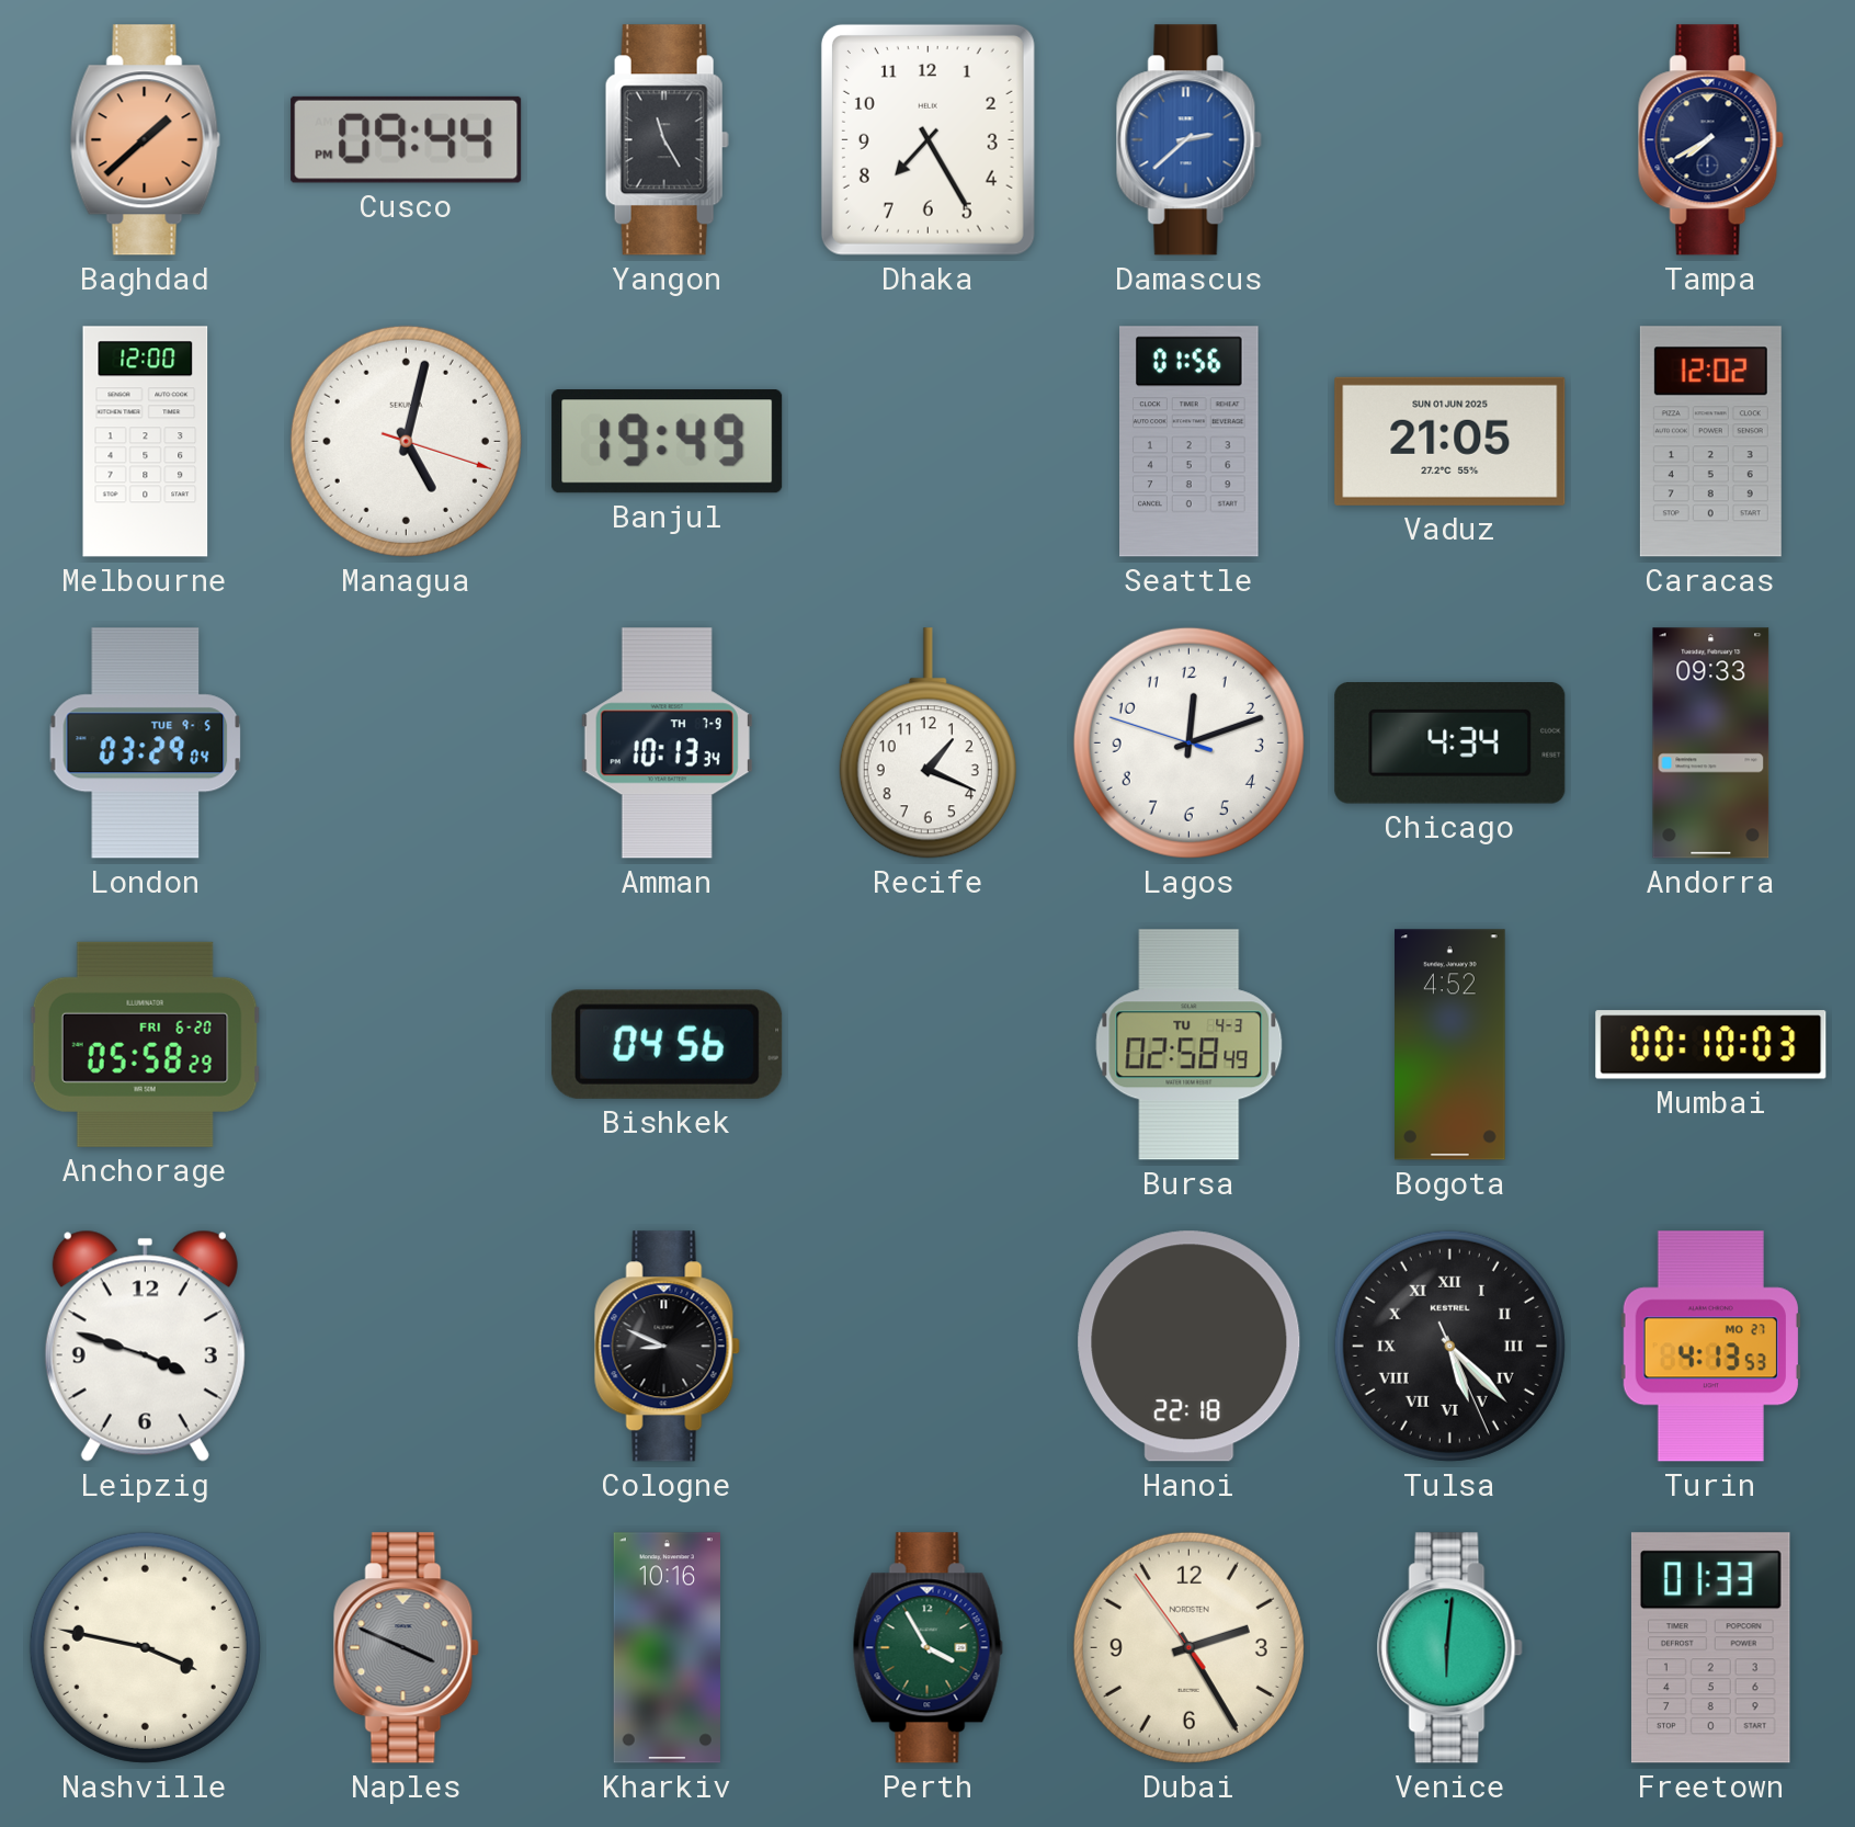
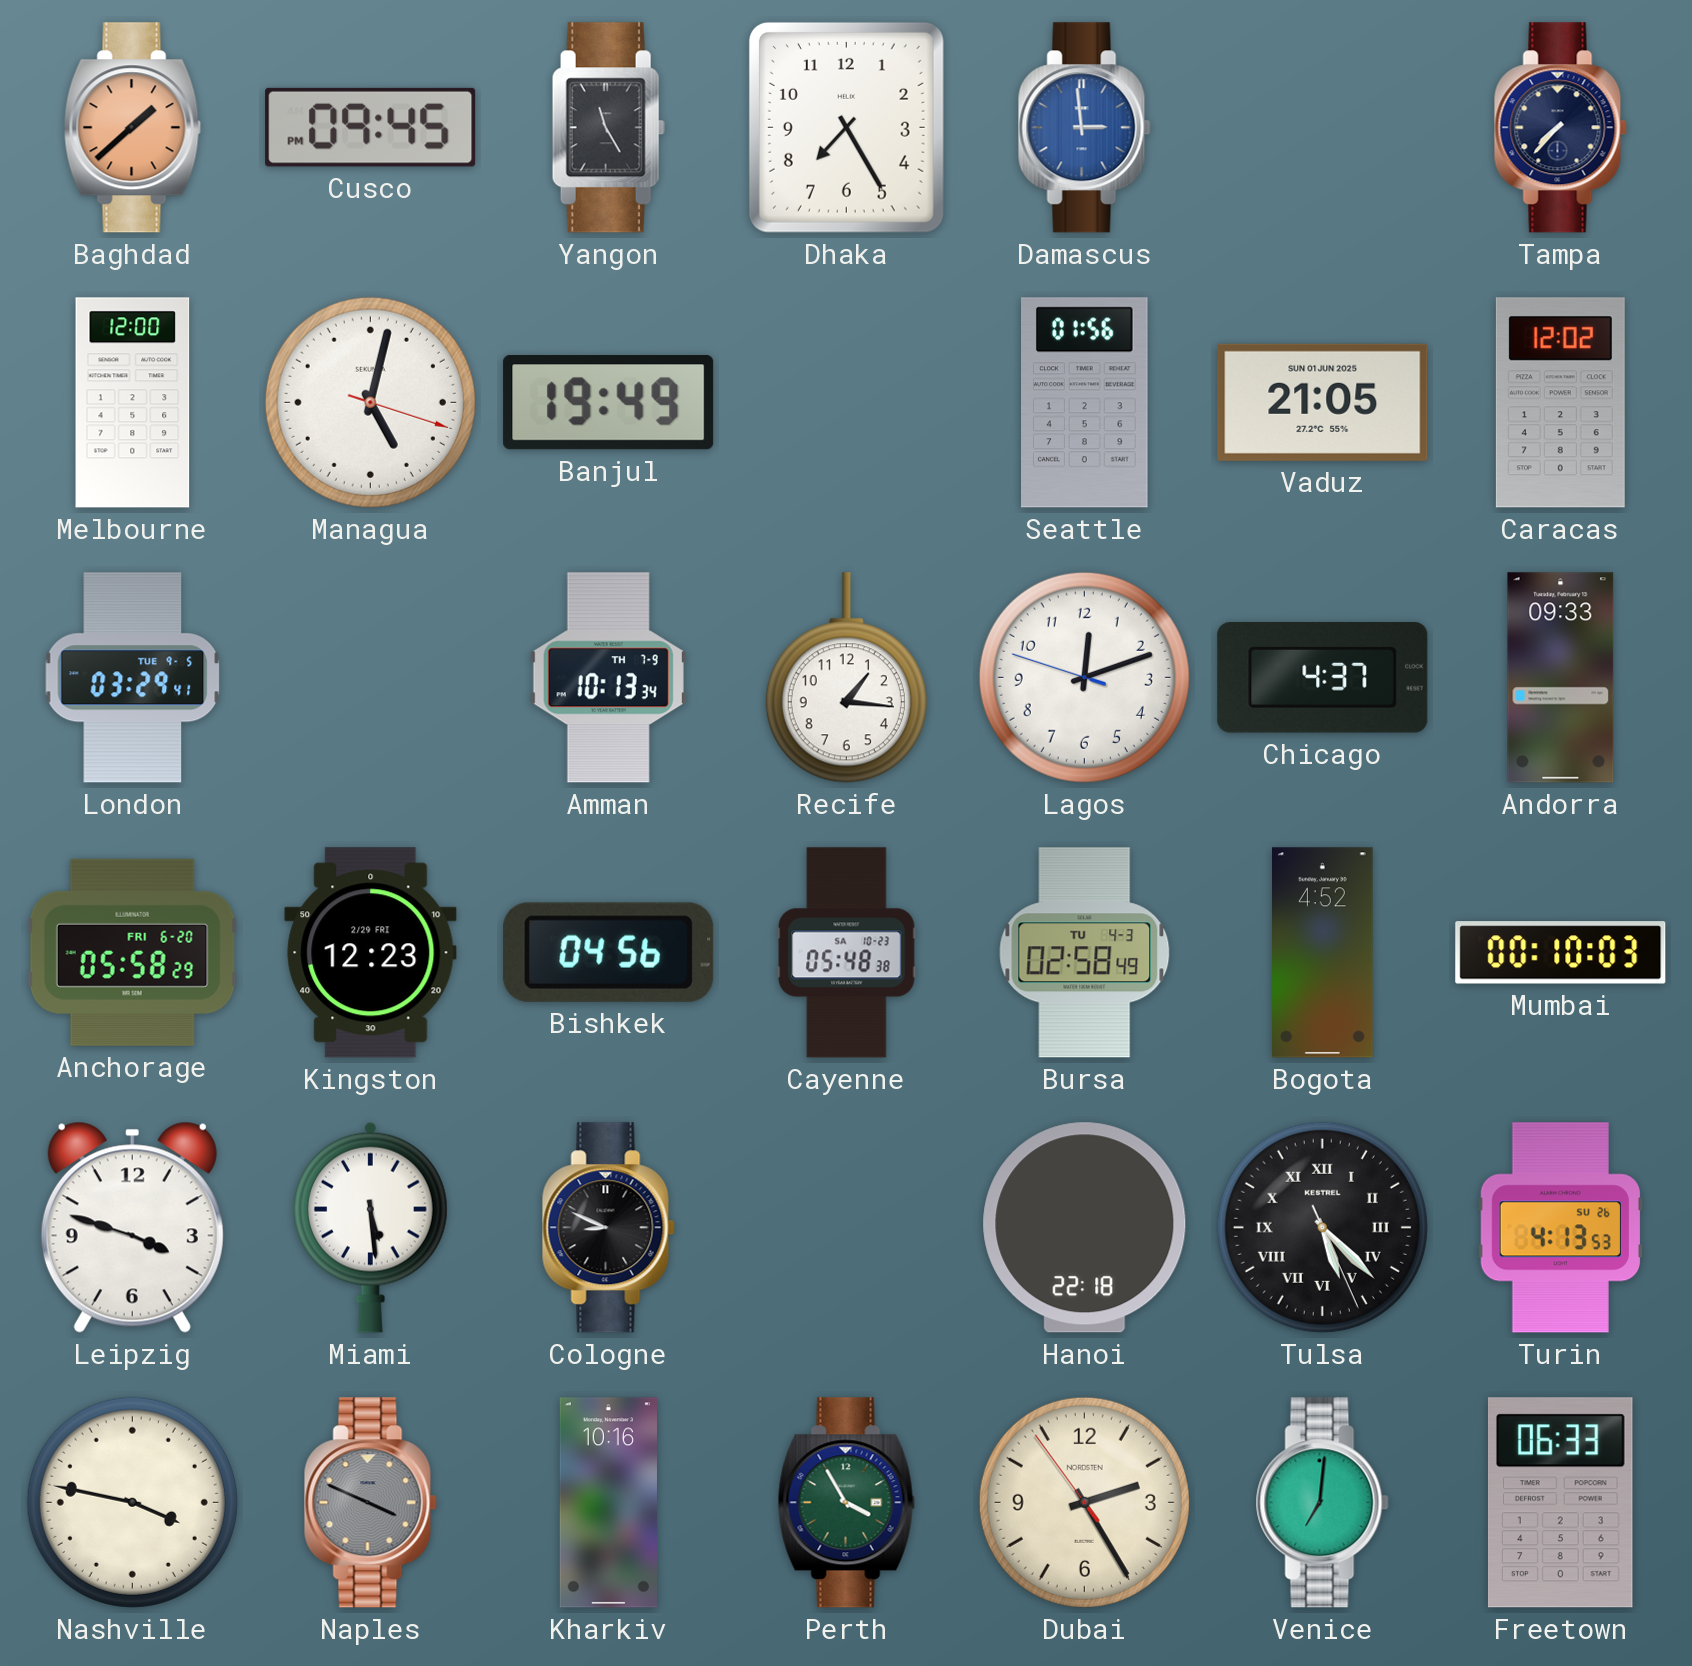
Cusco: 09:44 -> 09:45 (371, 127)
Damascus: 2:38 -> 2:59 (1084, 128)
Tampa: 7:40 -> 7:37 (1560, 128)
London: 03:29:04 -> 03:29:41 (133, 678)
Recife: 1:19 -> 1:16 (846, 678)
Chicago: 4:34 -> 4:37 (1323, 678)
Kingston: none -> 12:23 (371, 953)
Cayenne: none -> 05:48 (847, 953)
Miami: none -> 5:29 (370, 1227)
Turin date: MO 27 -> SU 26 (1560, 1228)
Venice: 6:01 -> 7:01 (1322, 1503)
Freetown: 01:33 -> 06:33 (1561, 1503)
